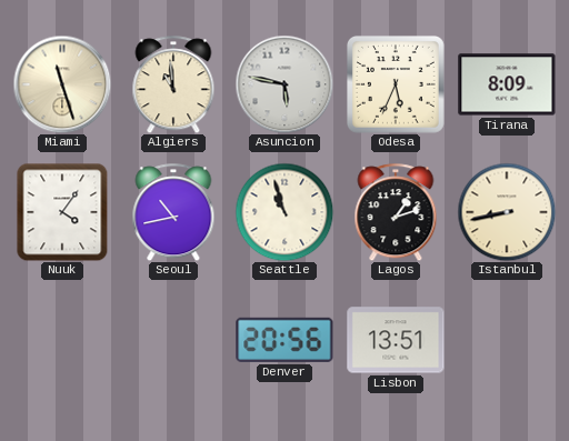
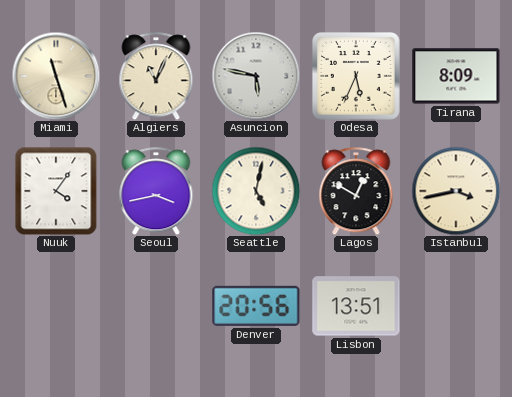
Algiers: 10:59 -> 11:04 (156, 76)
Seoul: 10:43 -> 3:43 (156, 191)
Seattle: 10:57 -> 5:02 (256, 191)
Lagos: 1:12 -> 12:50 (356, 191)
Istanbul: 8:43 -> 3:43 (456, 191)
